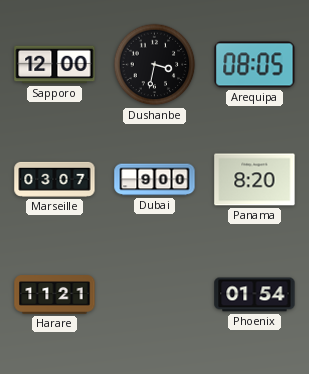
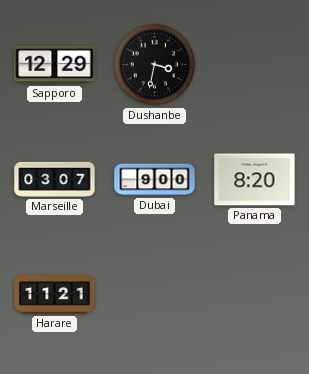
Sapporo: 12:00 -> 12:29 (55, 65)
Arequipa: 08:05 -> none (255, 65)
Phoenix: 01:54 -> none (255, 295)
